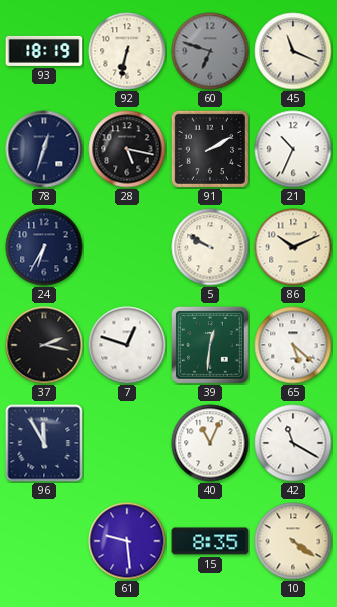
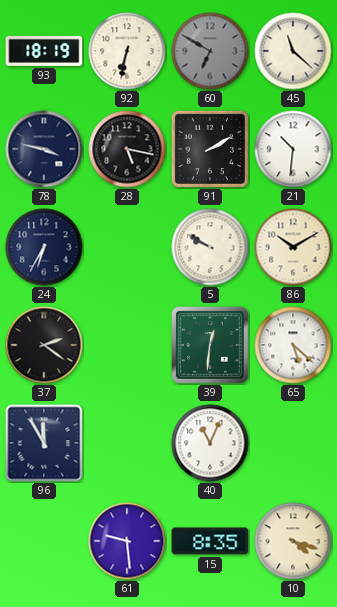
60: 6:48 -> 6:50 (210, 51)
45: 11:19 -> 11:22 (293, 51)
78: 12:33 -> 3:47 (44, 149)
21: 10:34 -> 10:31 (293, 149)
86: 10:11 -> 10:10 (293, 247)
37: 2:17 -> 2:21 (44, 345)
7: 12:48 -> none (127, 345)
42: 11:20 -> none (293, 443)
10: 4:21 -> 4:18 (293, 541)
